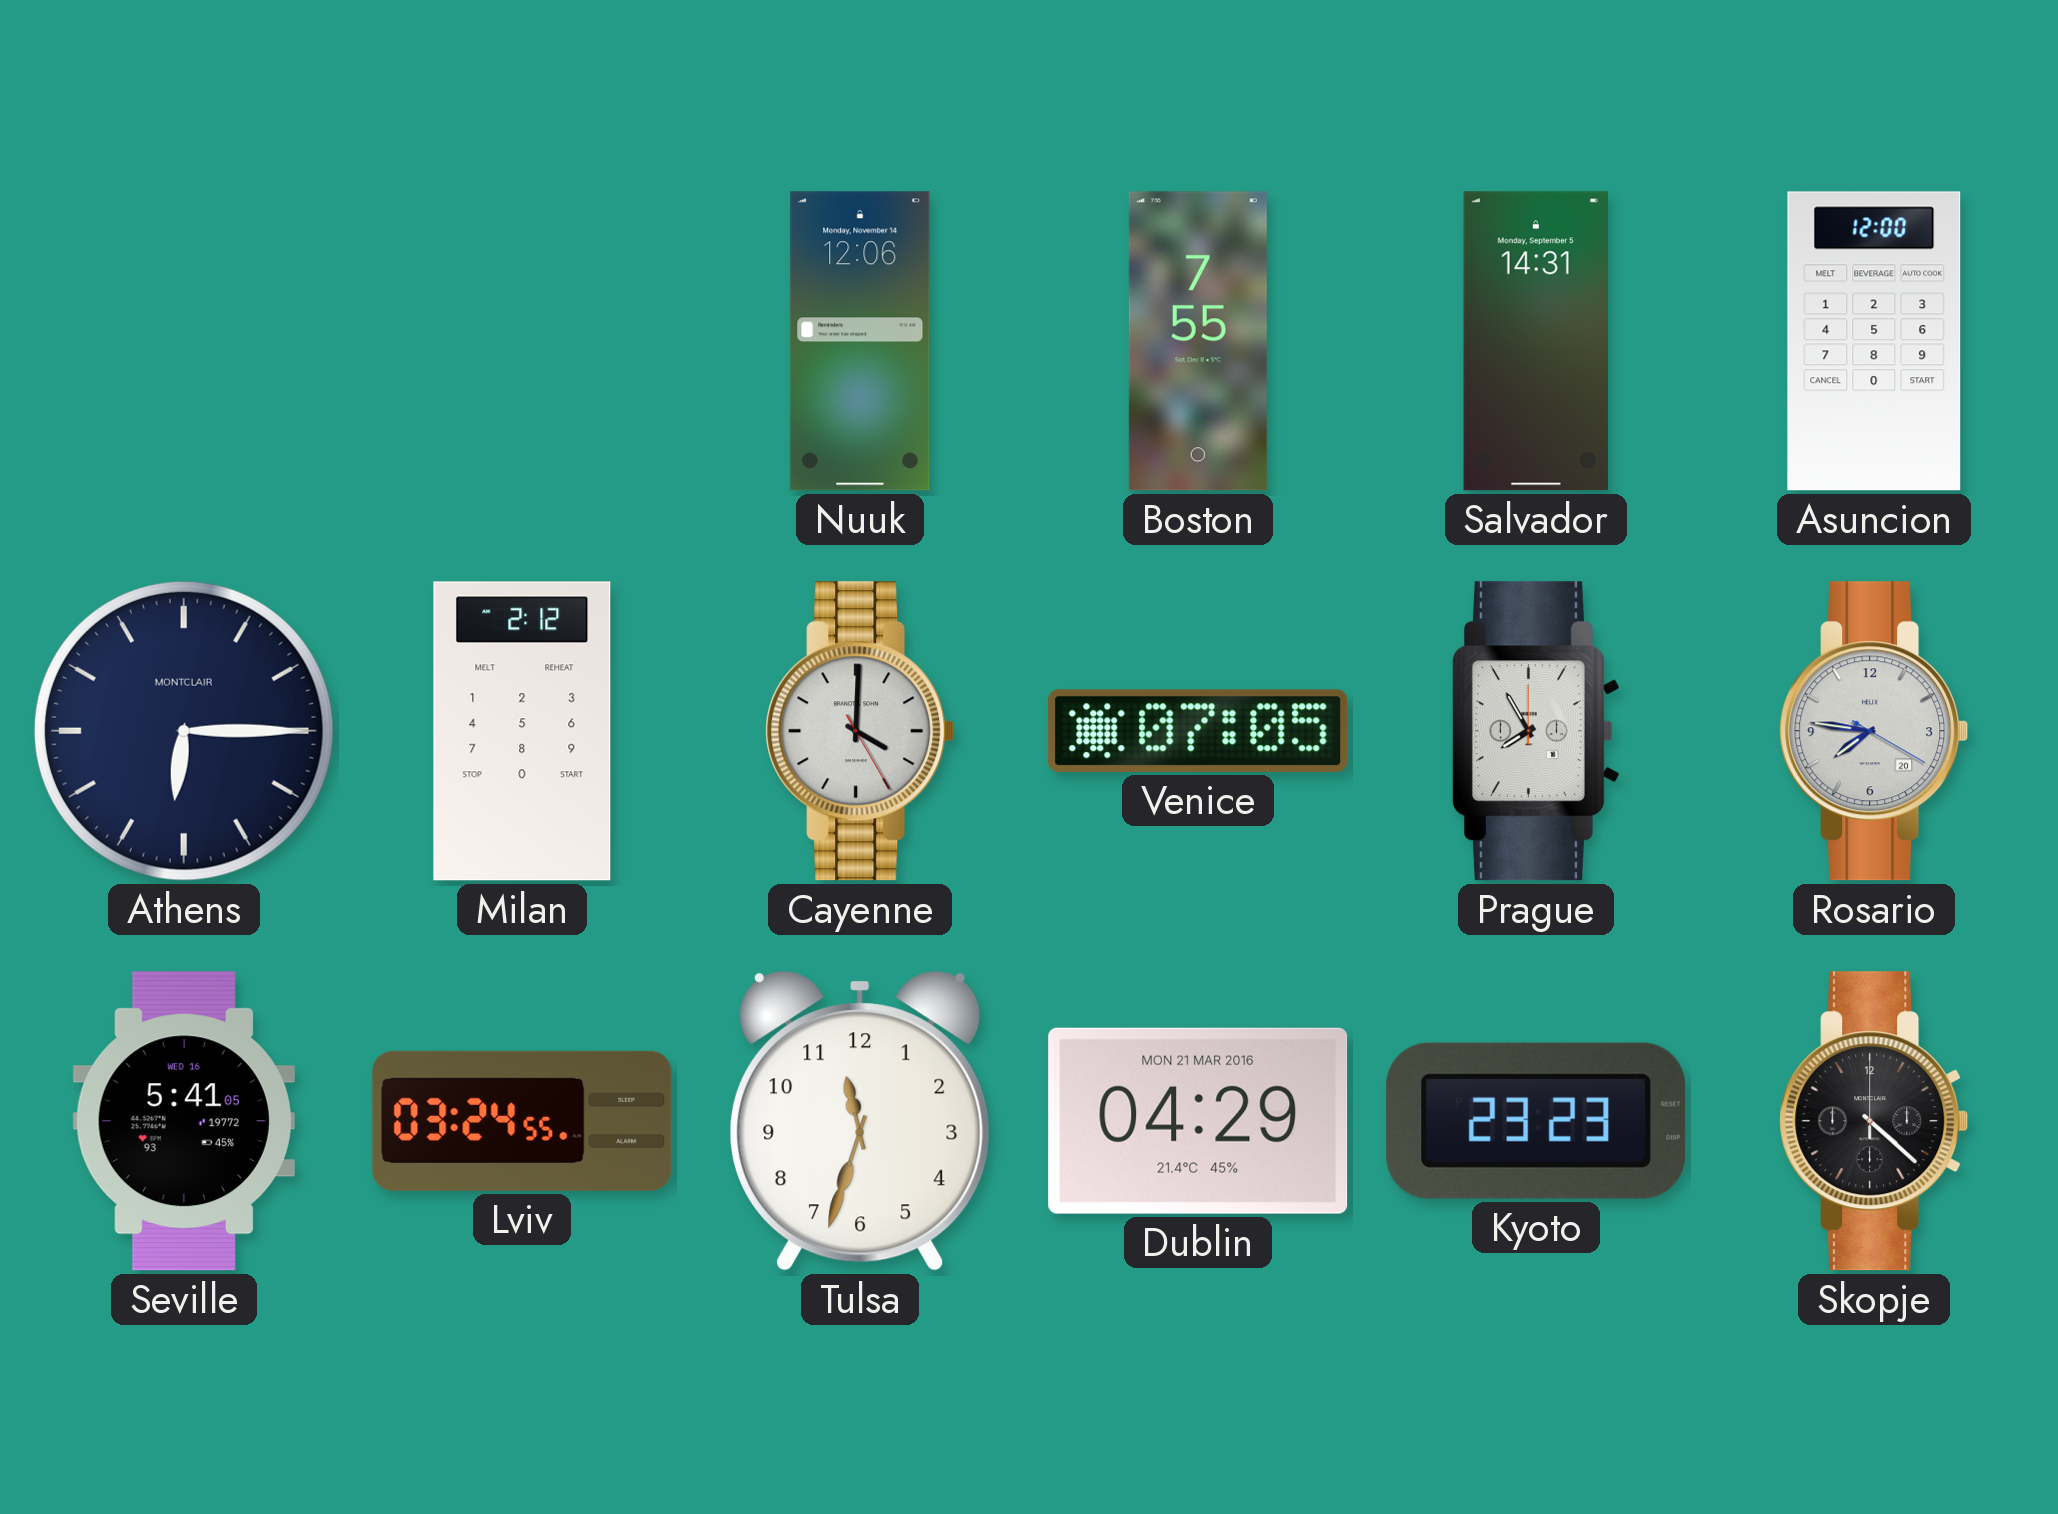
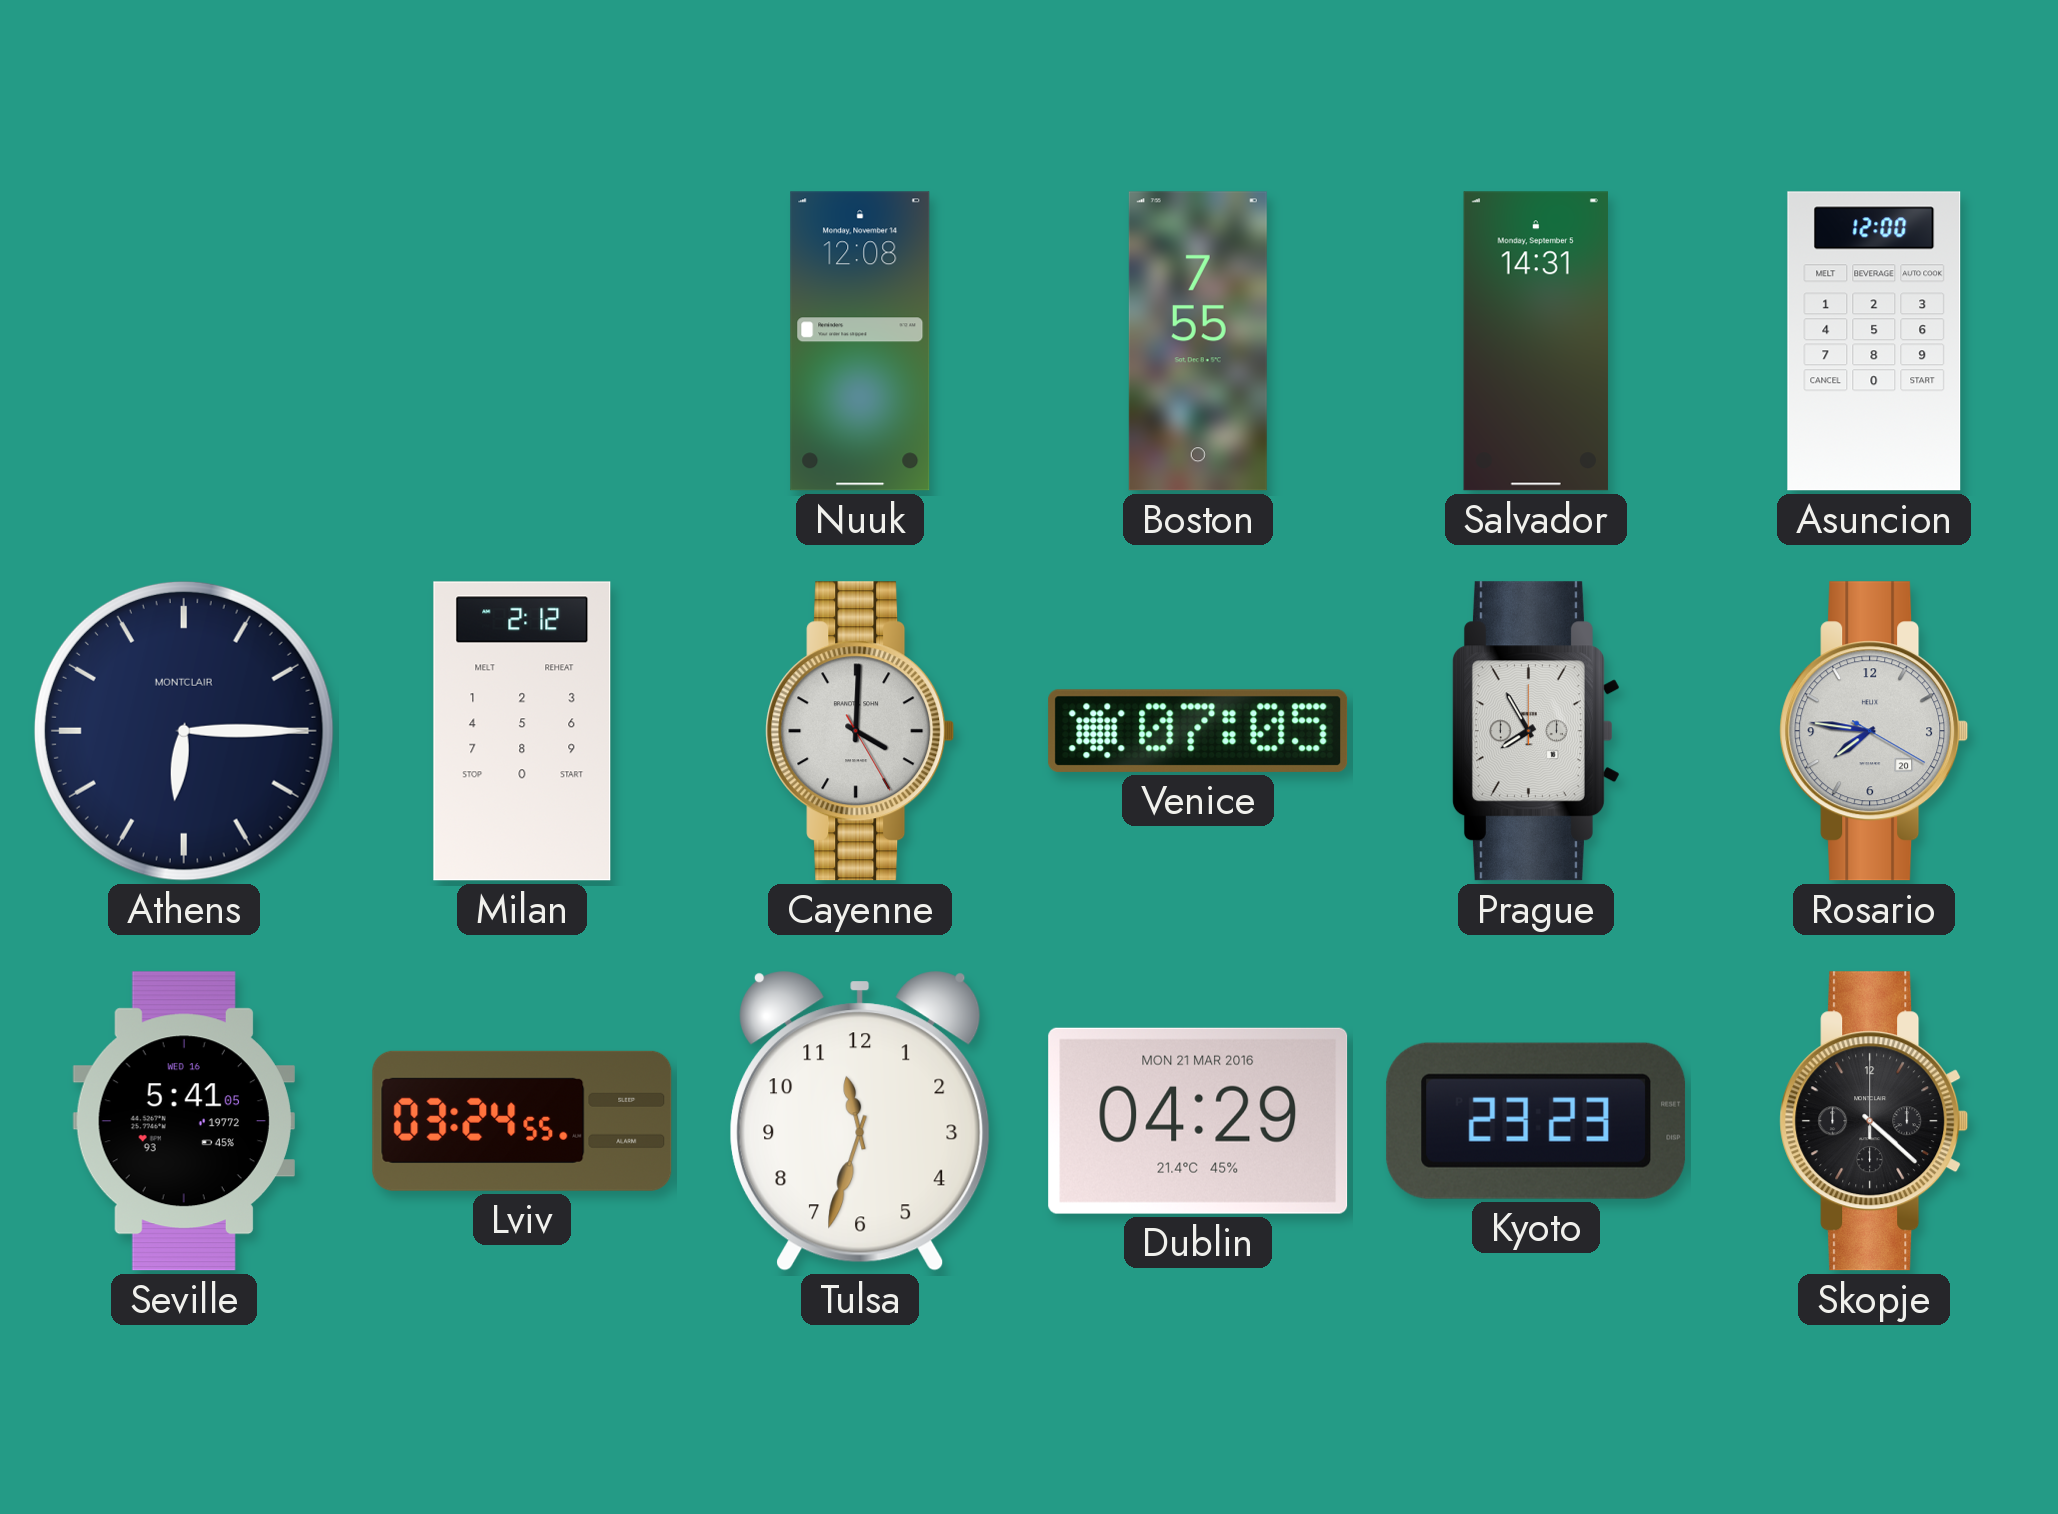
Nuuk: 12:06 -> 12:08 (860, 341)
